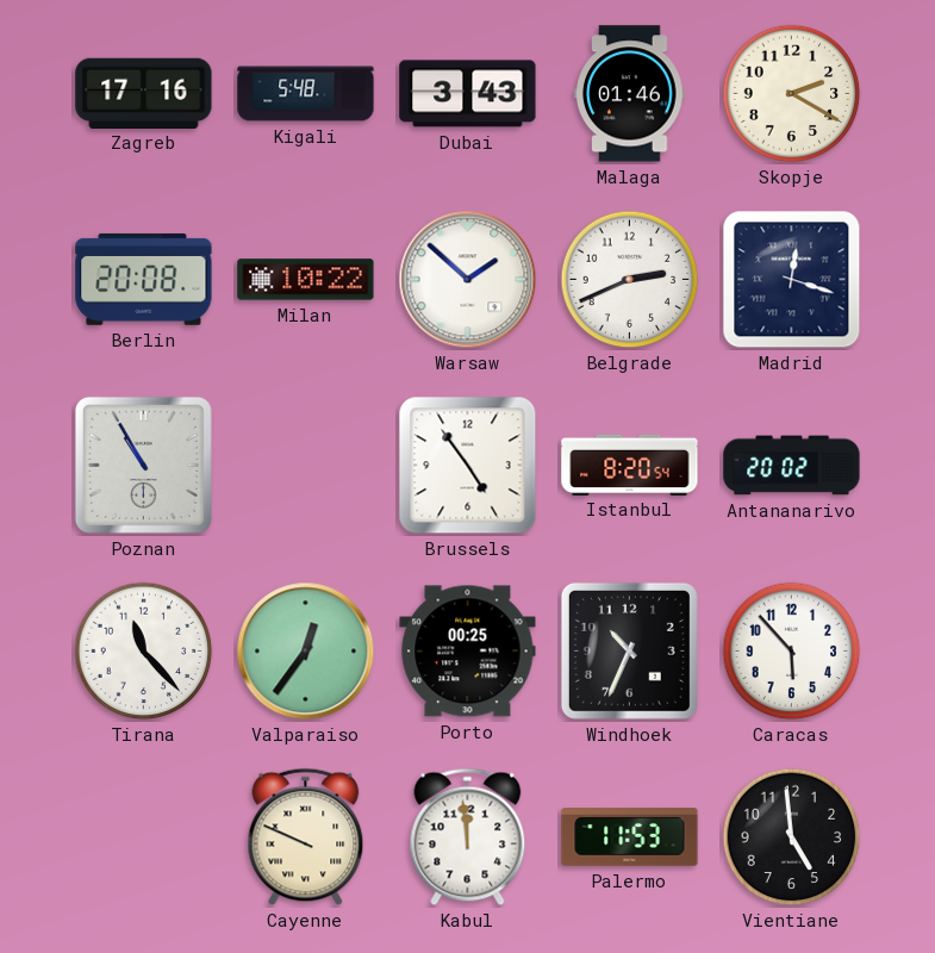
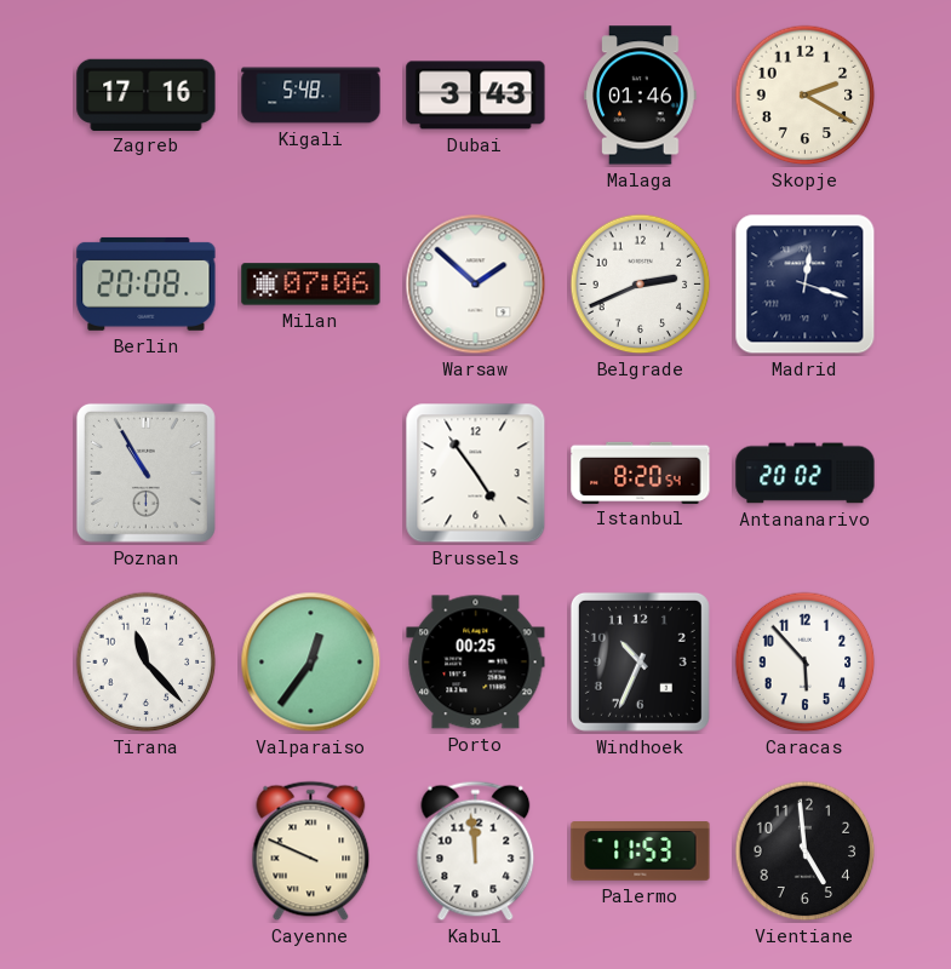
Milan: 10:22 -> 07:06 (311, 285)
